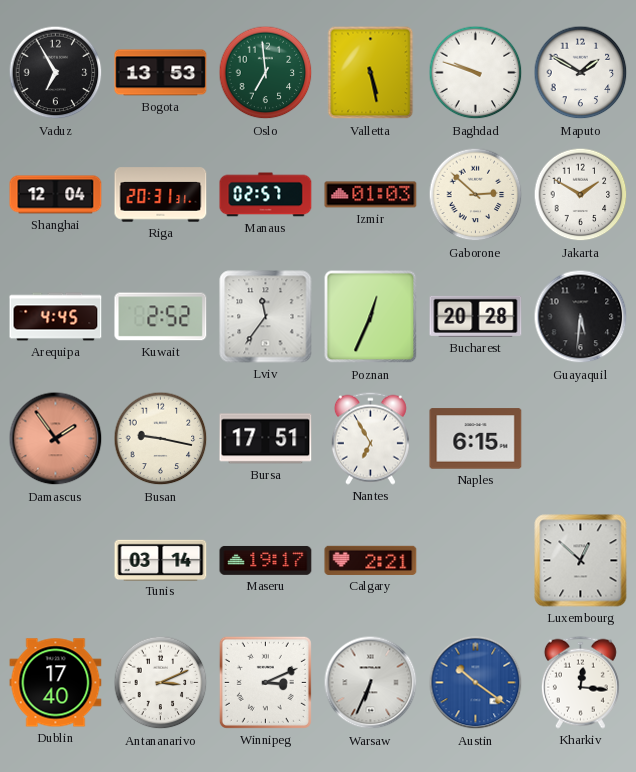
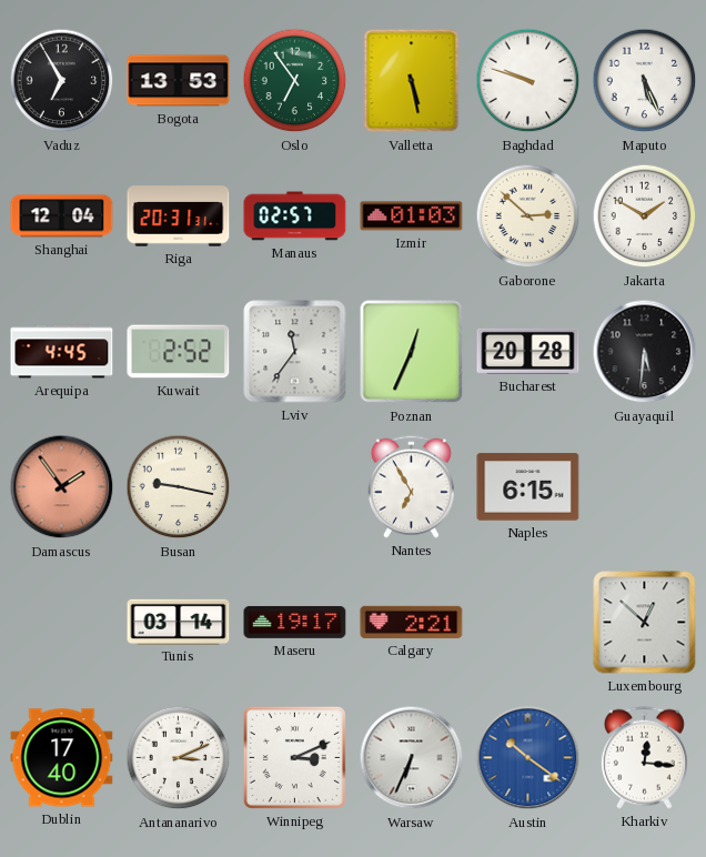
Oslo: 6:59 -> 6:54 (295, 81)
Maputo: 1:50 -> 5:26 (645, 81)
Bursa: 17:51 -> none (266, 439)
